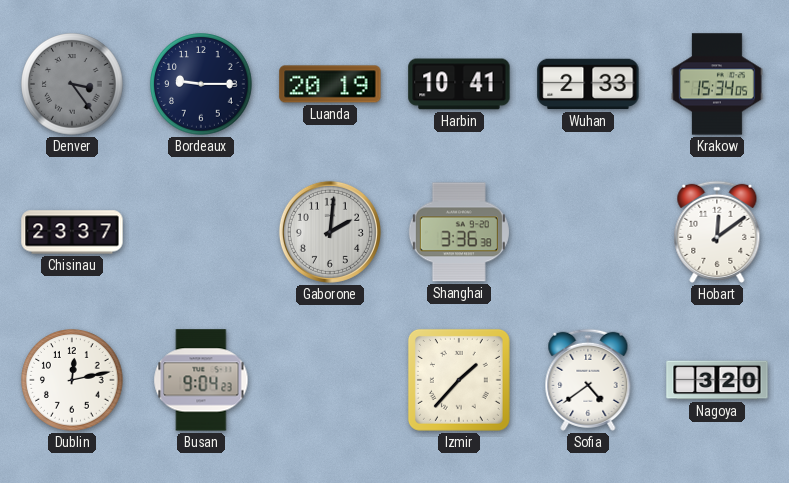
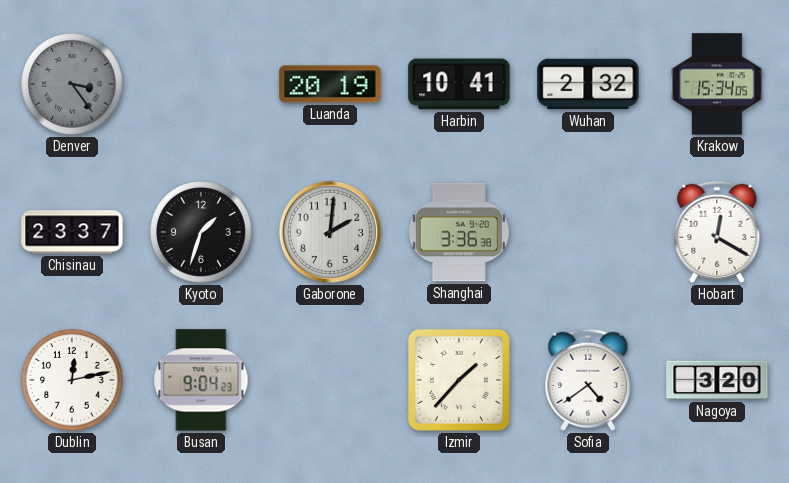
Bordeaux: 9:15 -> none (201, 84)
Wuhan: 2:33 -> 2:32 (588, 84)
Kyoto: none -> 1:33 (201, 232)
Hobart: 12:09 -> 12:20 (717, 232)
